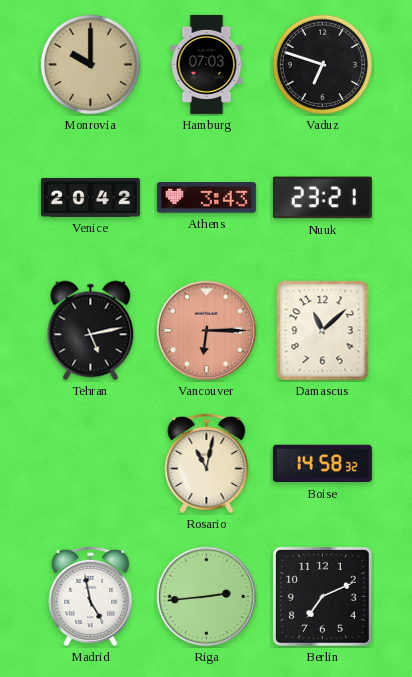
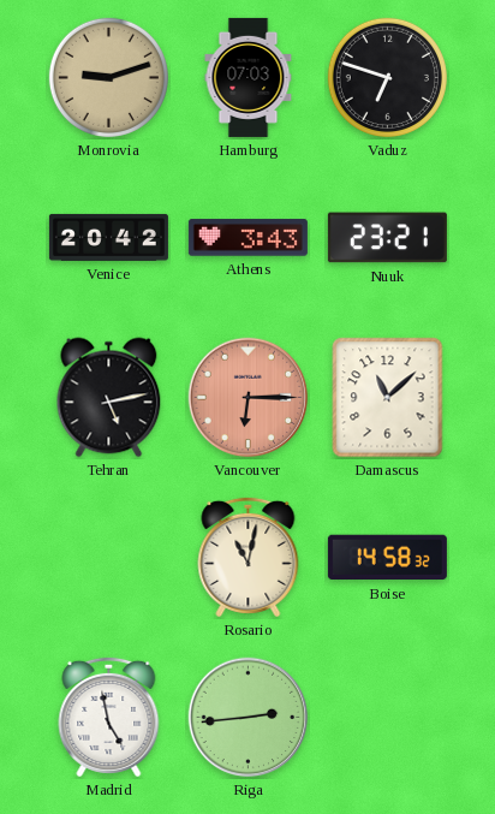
Monrovia: 10:00 -> 9:12 (108, 77)
Berlin: 7:11 -> none (323, 597)
